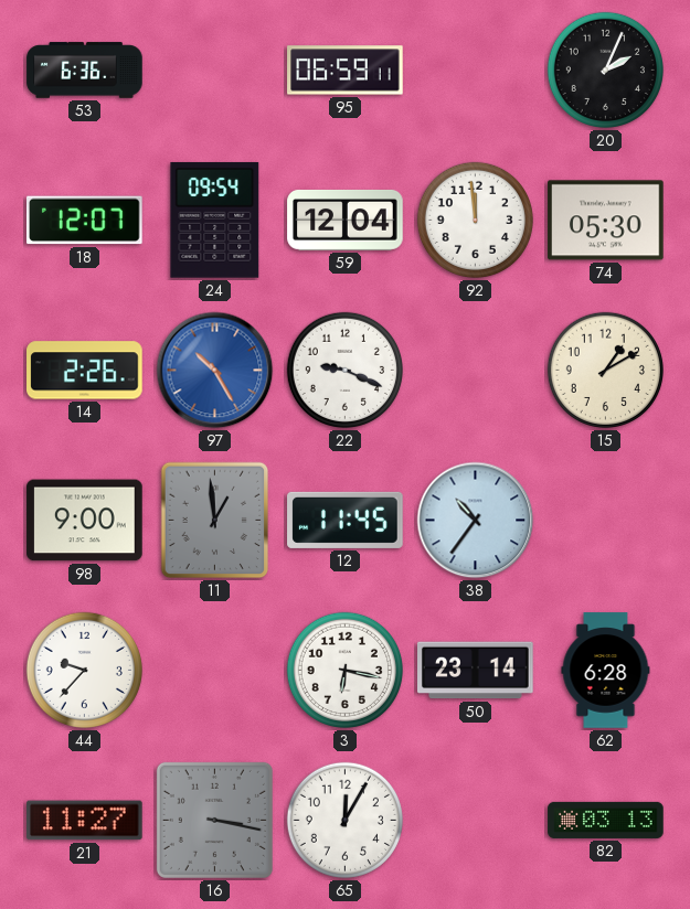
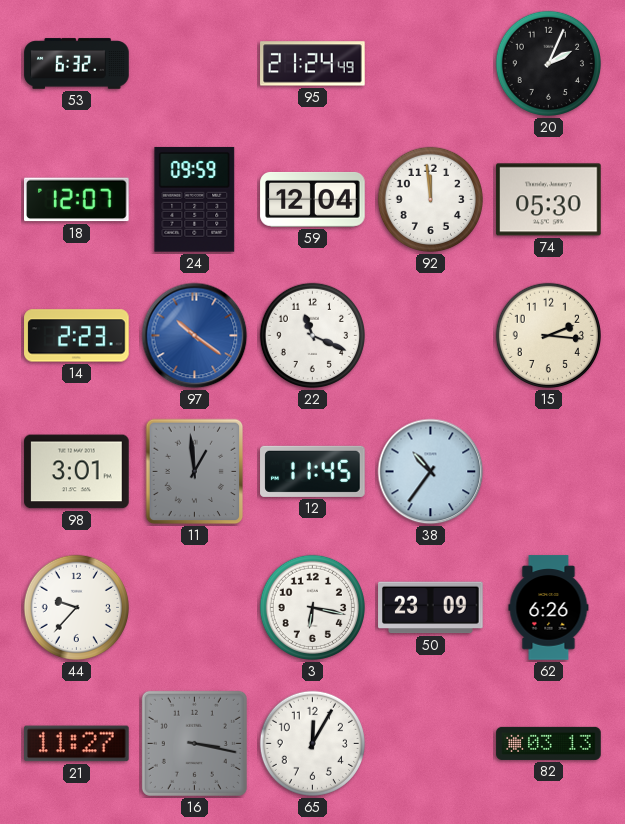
53: 6:36 -> 6:32 (77, 64)
95: 06:59 -> 21:24 (313, 64)
24: 09:54 -> 09:59 (195, 199)
14: 2:26 -> 2:23 (77, 336)
97: 10:25 -> 10:21 (195, 336)
22: 9:19 -> 11:19 (312, 335)
15: 1:10 -> 2:16 (548, 335)
98: 9:00 -> 3:01 (77, 472)
50: 23:14 -> 23:09 (431, 608)
62: 6:28 -> 6:26 (549, 608)
